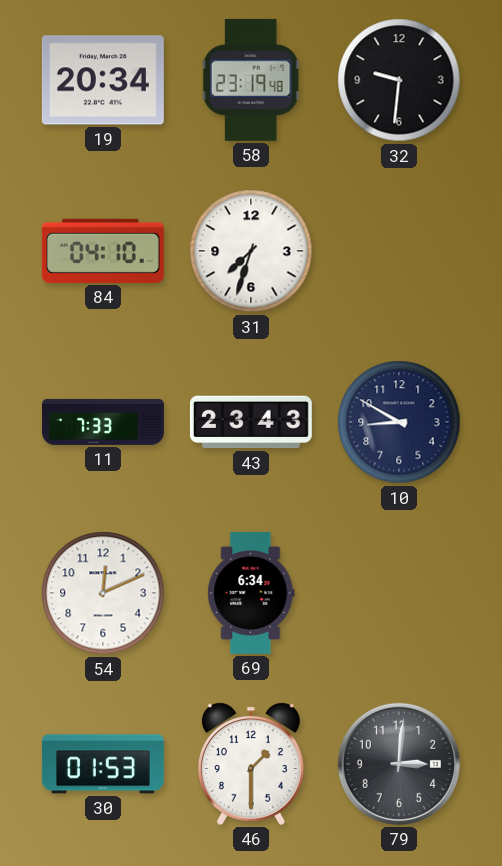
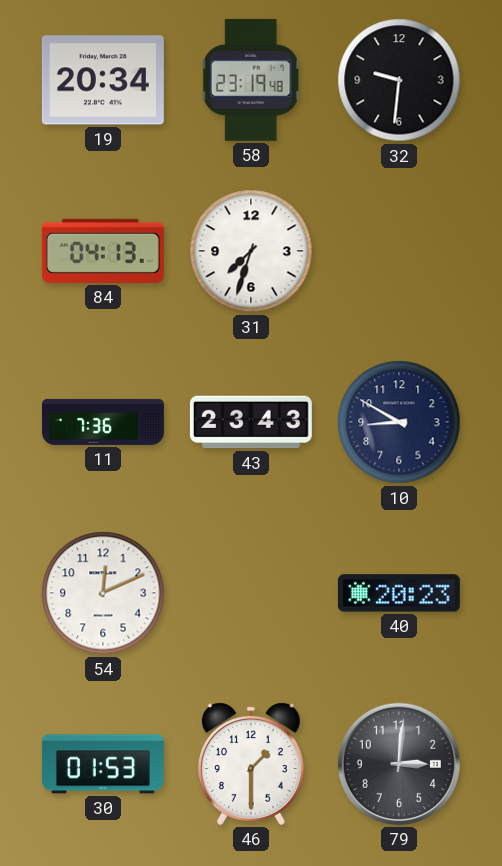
84: 04:10 -> 04:13 (103, 251)
11: 7:33 -> 7:36 (104, 422)
69: 6:34 -> none (251, 593)
40: none -> 20:23 (399, 593)
